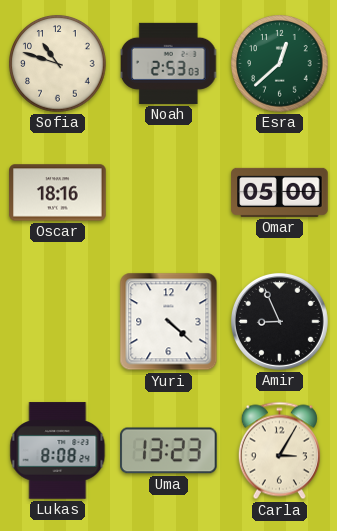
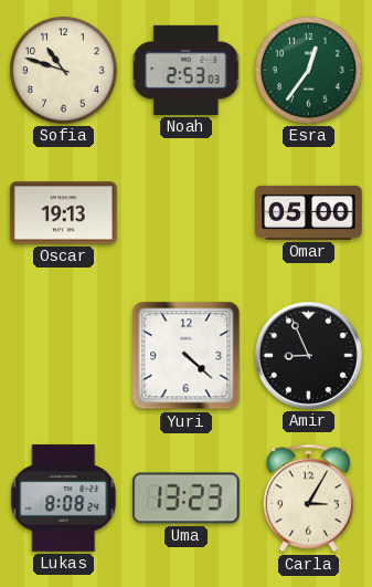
Esra: 12:38 -> 12:36 (309, 71)
Oscar: 18:16 -> 19:13 (64, 213)
